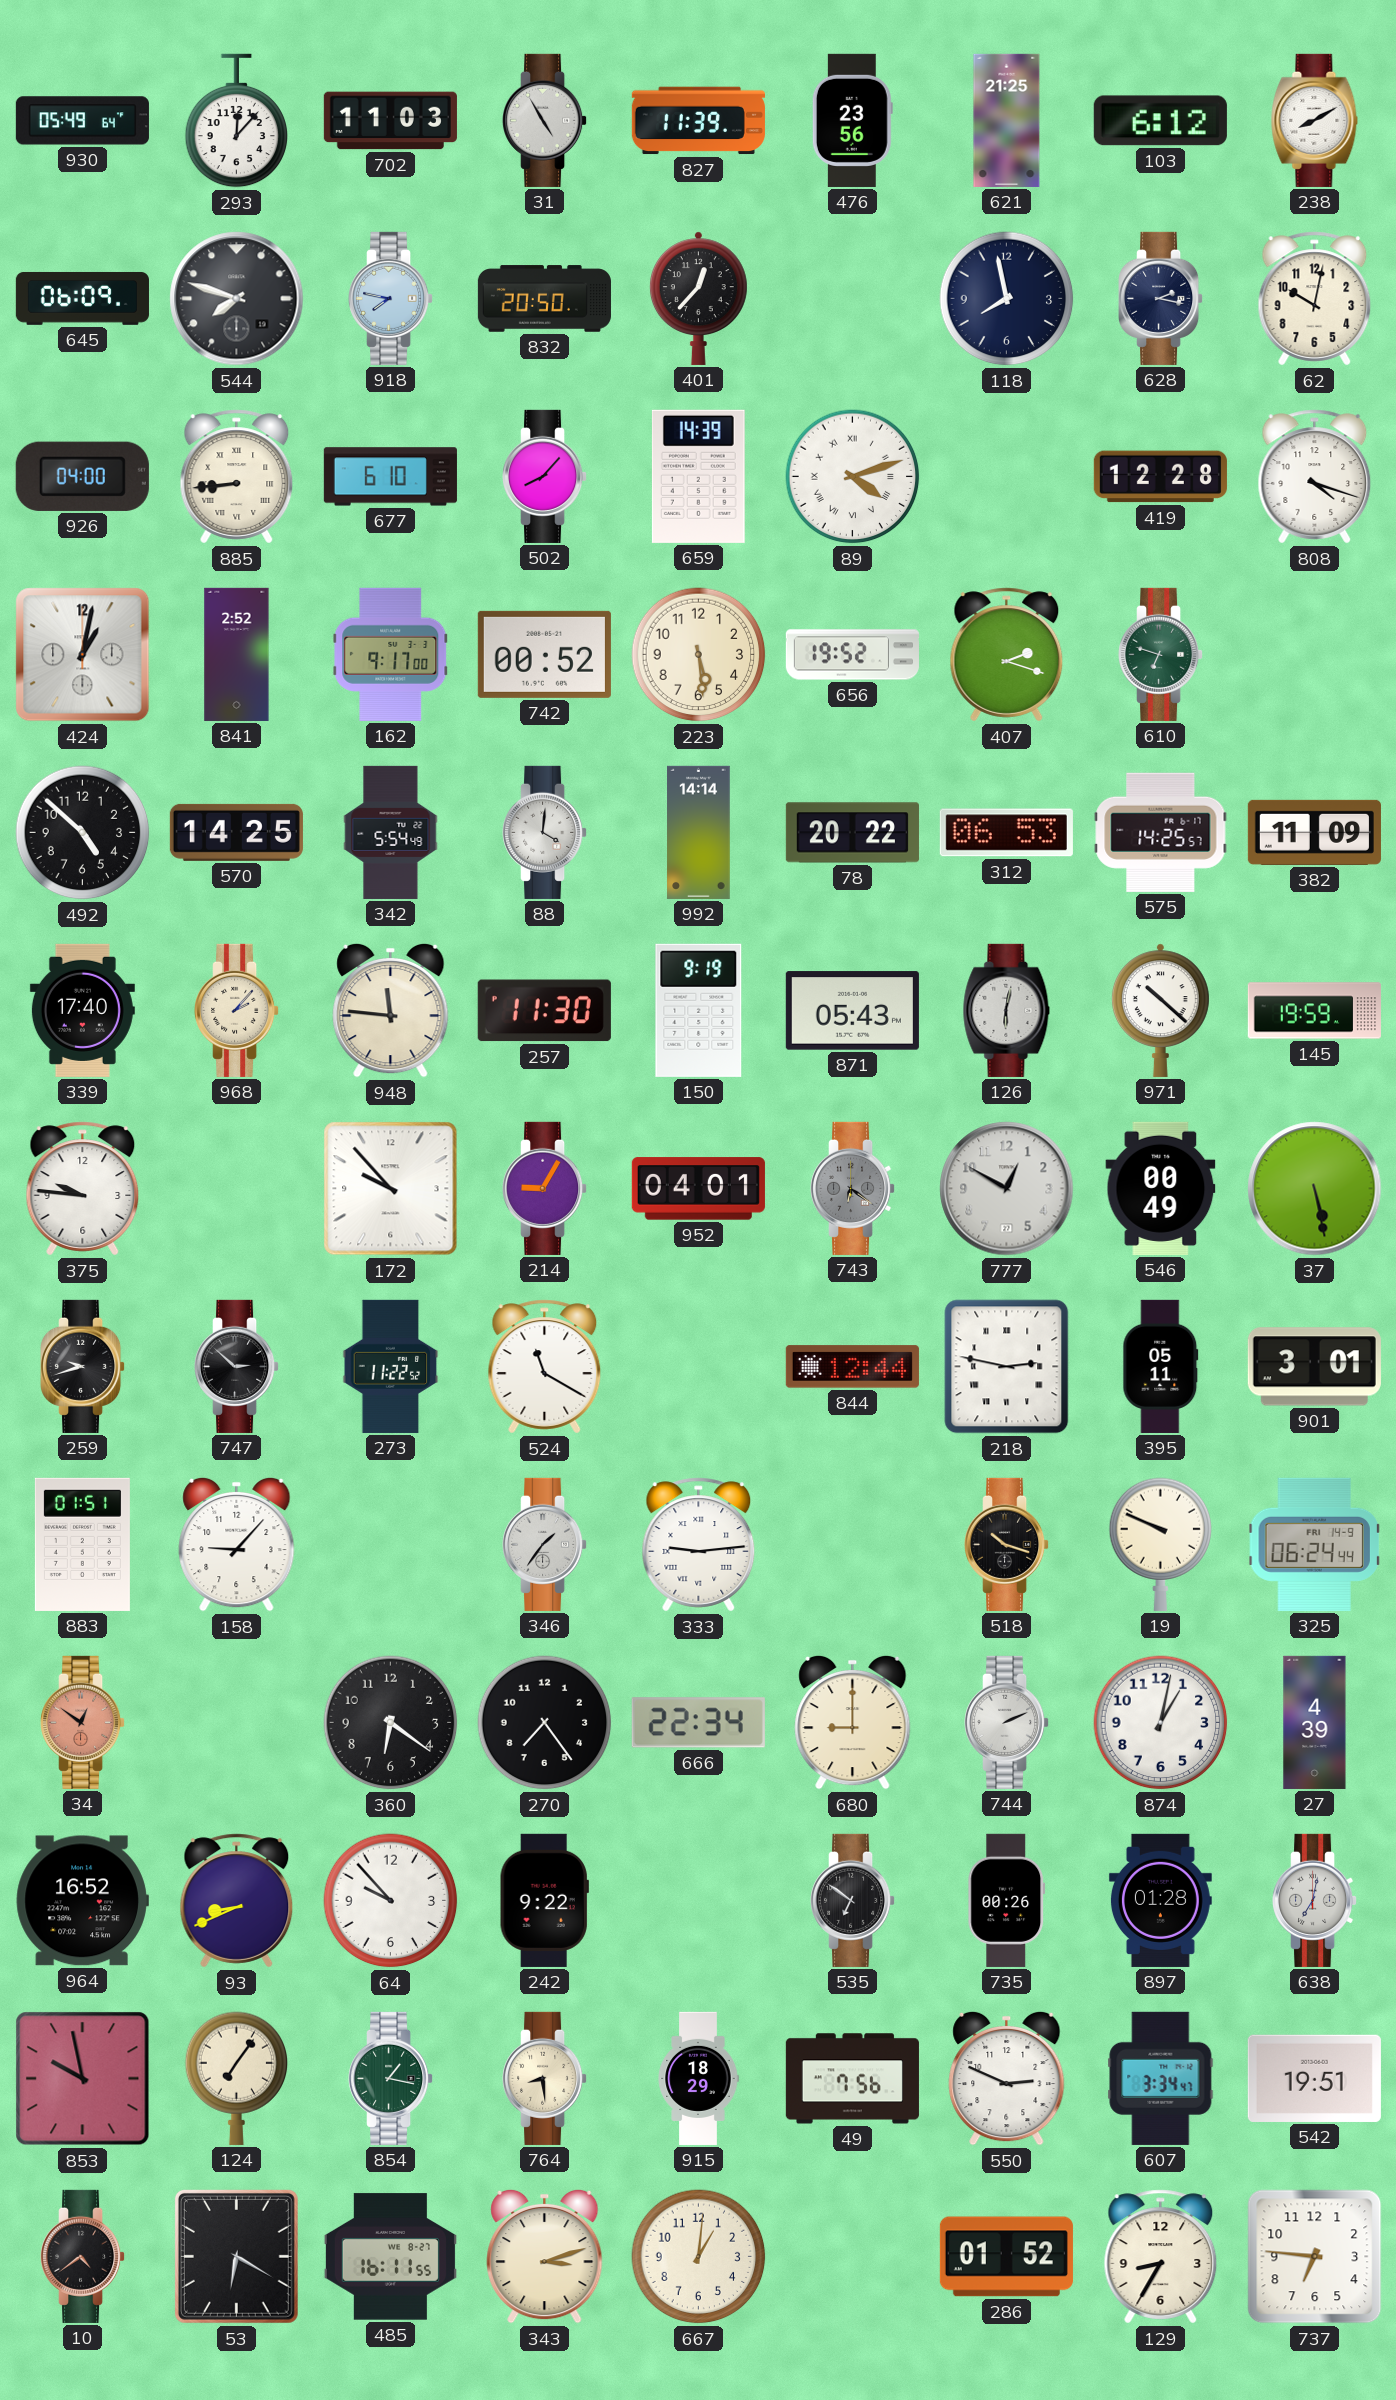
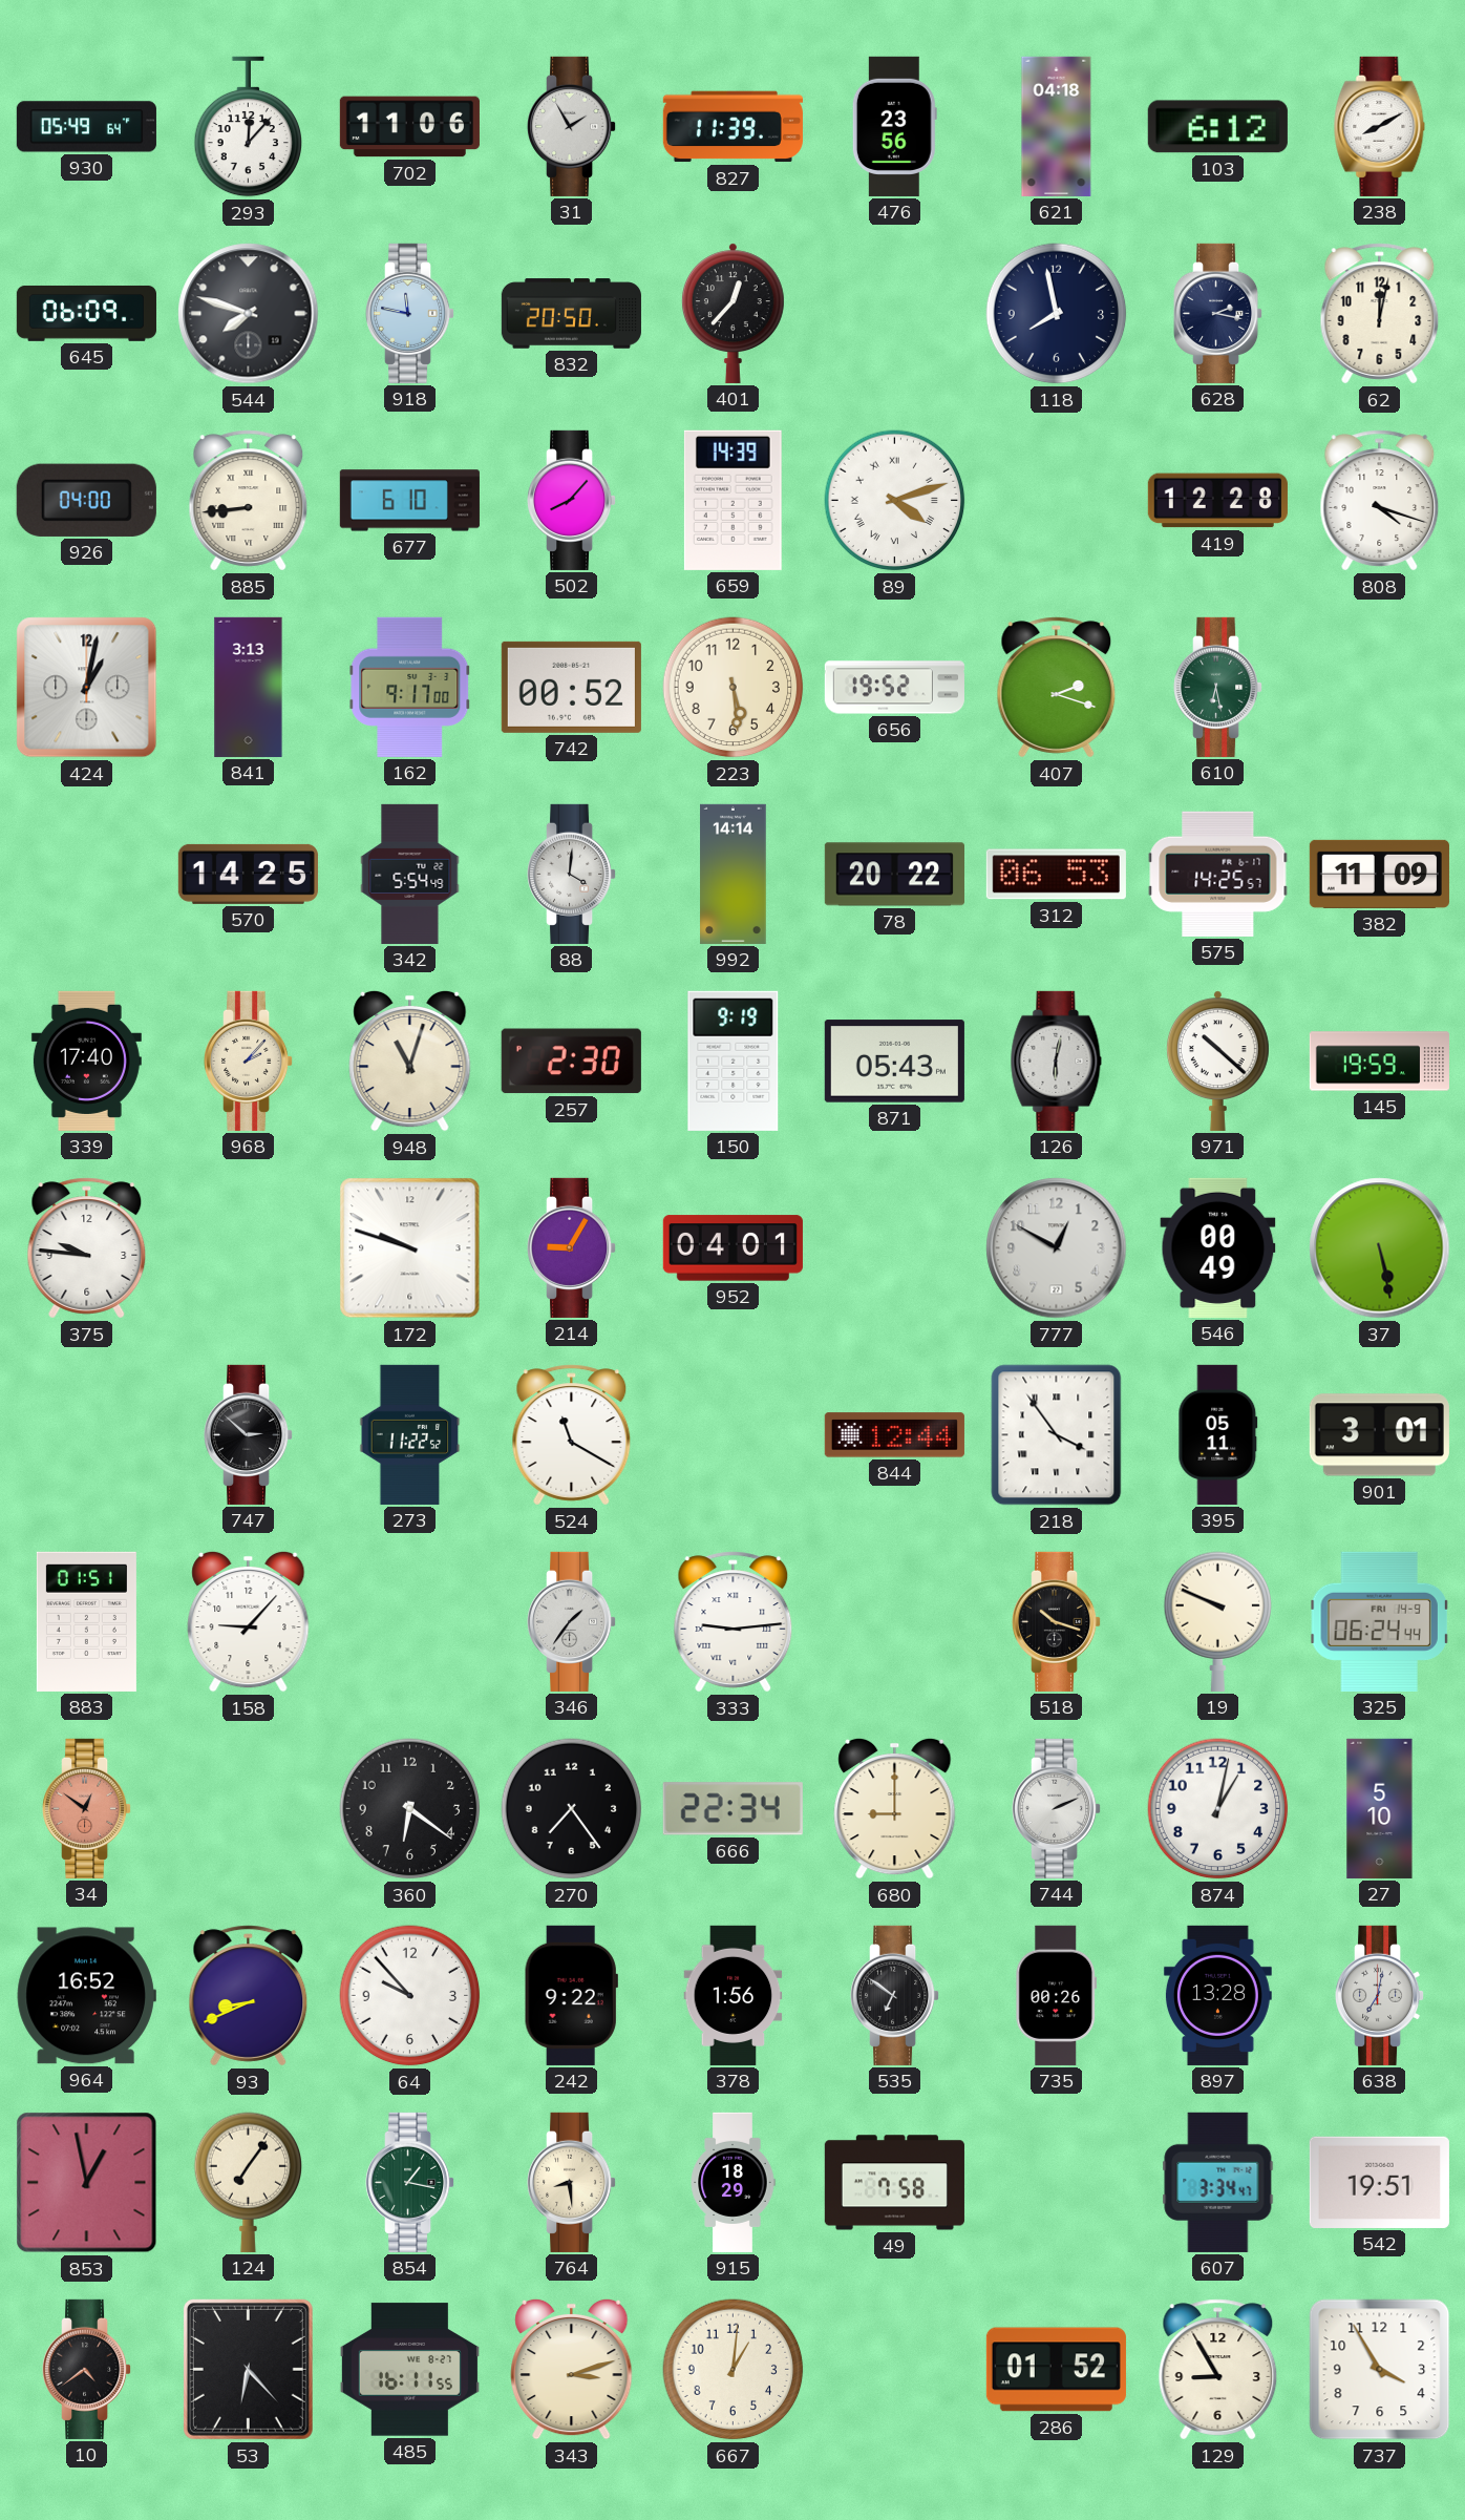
702: 11:03 -> 11:06 (409, 127)
31: 4:55 -> 1:55 (573, 126)
621: 21:25 -> 04:18 (1057, 126)
918: 7:47 -> 11:47 (411, 313)
62: 10:02 -> 12:02 (1380, 314)
841: 2:52 -> 3:13 (249, 687)
610: 6:48 -> 6:28 (1219, 687)
492: 4:52 -> none (83, 833)
948: 11:46 -> 11:03 (410, 1060)
257: 11:30 -> 2:30 (571, 1062)
172: 9:53 -> 9:48 (410, 1248)
743: 6:21 -> none (854, 1188)
259: 9:42 -> none (84, 1366)
218: 2:47 -> 3:54 (1057, 1435)
27: 4:39 -> 5:10 (1380, 1808)
378: none -> 1:56 (734, 1995)
897: 01:28 -> 13:28 (1217, 1995)
853: 9:58 -> 12:58 (87, 2183)
49: 7:56 -> 7:58 (894, 2183)
550: 2:49 -> none (1007, 2078)
53: 6:20 -> 6:23 (248, 2369)
129: 8:35 -> 8:55 (1218, 2370)
737: 6:46 -> 3:55 (1380, 2370)
